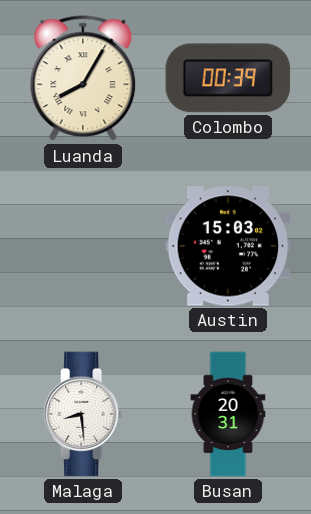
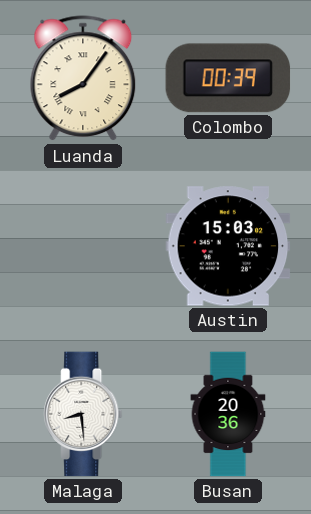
Luanda: 8:05 -> 8:06 (83, 79)
Busan: 20:31 -> 20:36 (228, 414)
